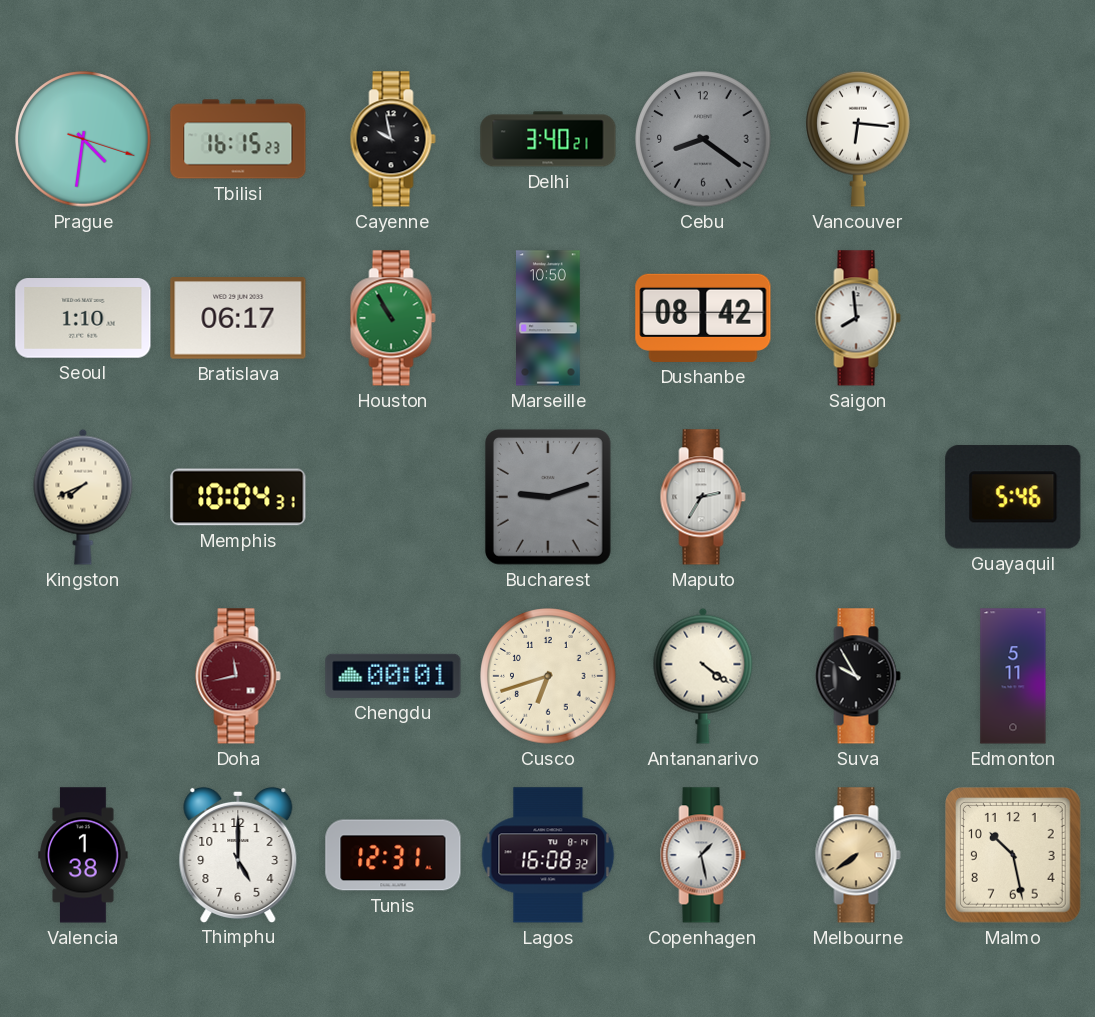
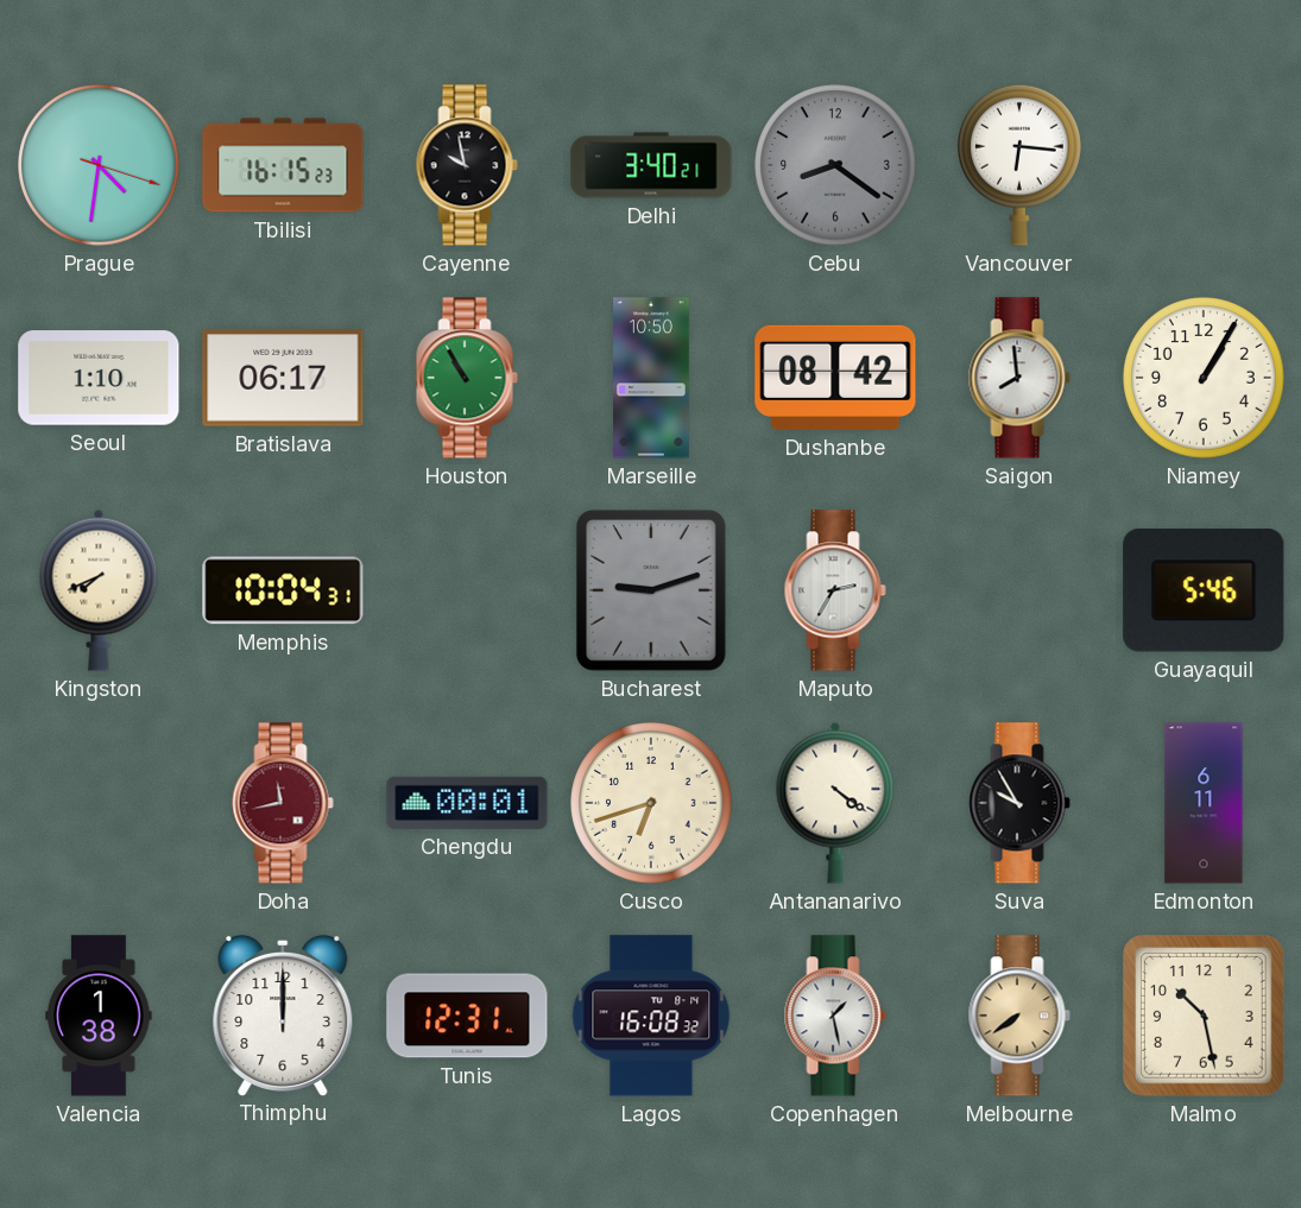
Niamey: none -> 1:05 (1204, 378)
Edmonton: 5:11 -> 6:11 (1204, 803)
Thimphu: 5:00 -> 12:00 (283, 1014)
